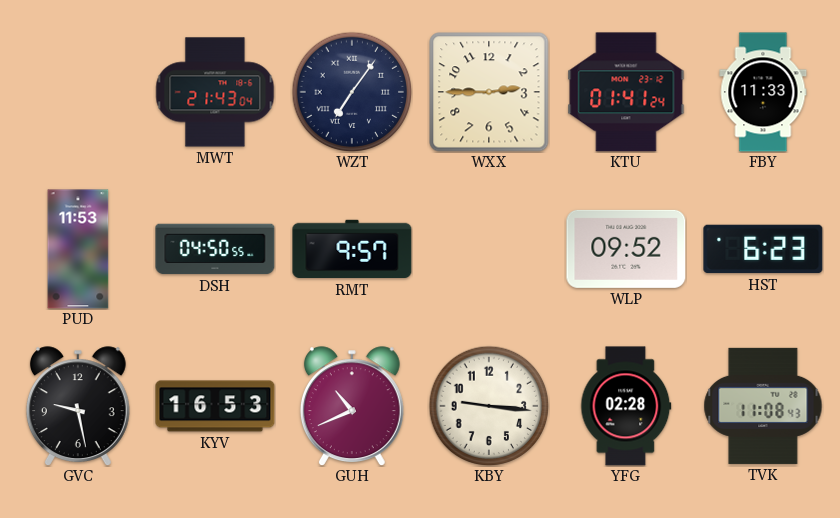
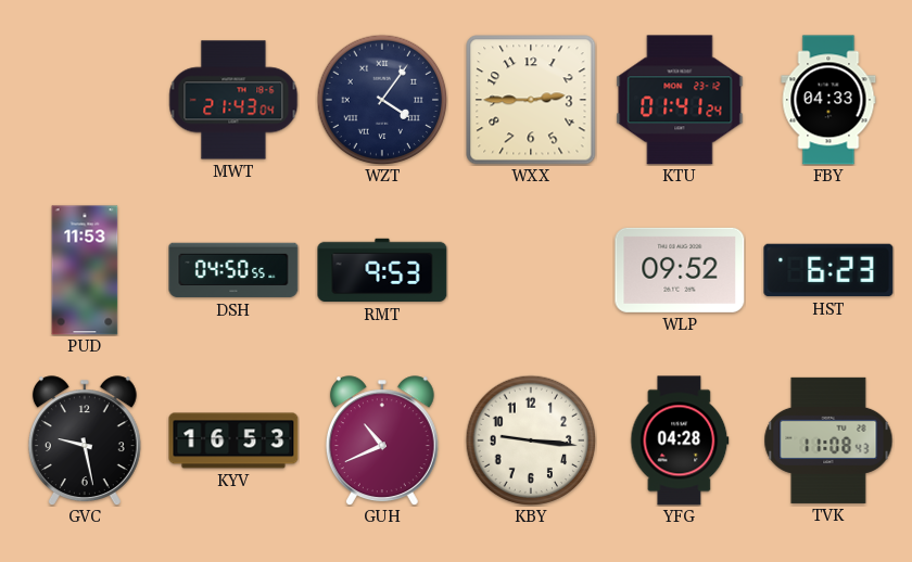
WZT: 7:06 -> 4:06 (382, 100)
FBY: 11:33 -> 04:33 (828, 100)
RMT: 9:57 -> 9:53 (382, 270)
YFG: 02:28 -> 04:28 (680, 440)
